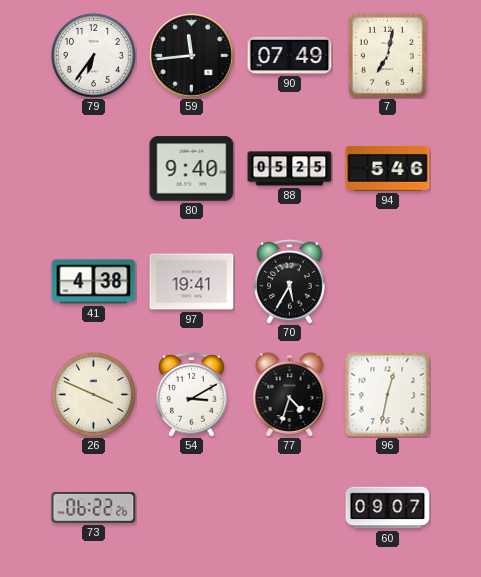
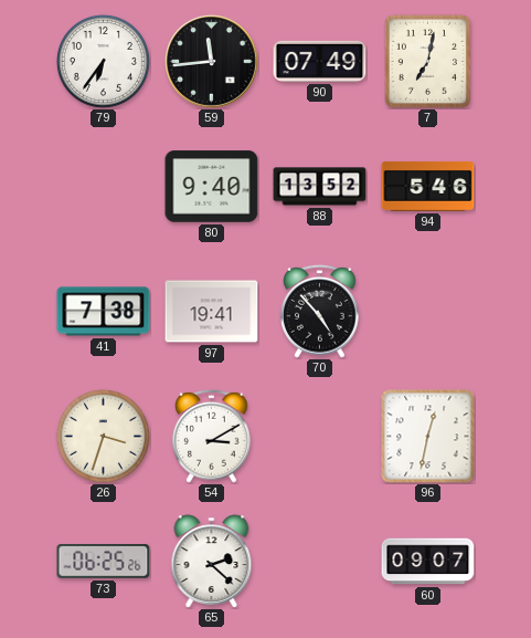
88: 05:25 -> 13:52 (320, 187)
41: 4:38 -> 7:38 (104, 312)
70: 5:35 -> 4:53 (320, 311)
26: 3:49 -> 3:33 (103, 436)
77: 4:33 -> none (290, 395)
73: 06:22 -> 06:25 (104, 562)
65: none -> 2:22 (212, 562)
